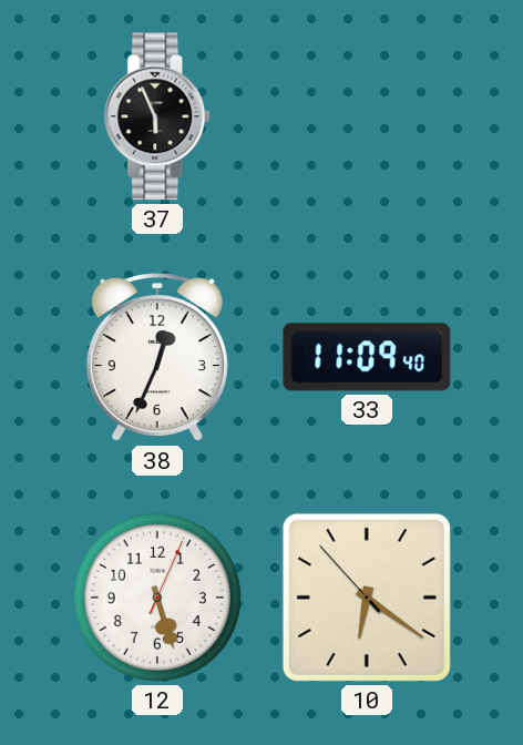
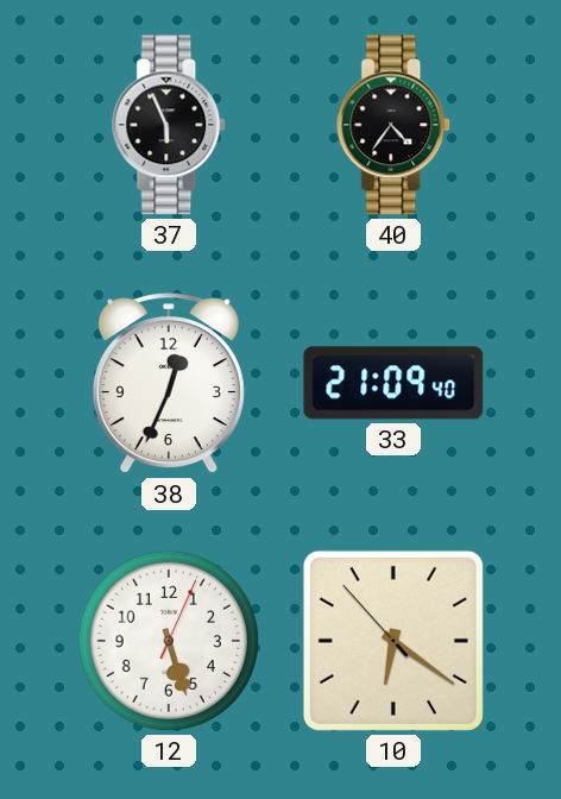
40: none -> 4:36 (395, 125)
33: 11:09 -> 21:09 (393, 383)
